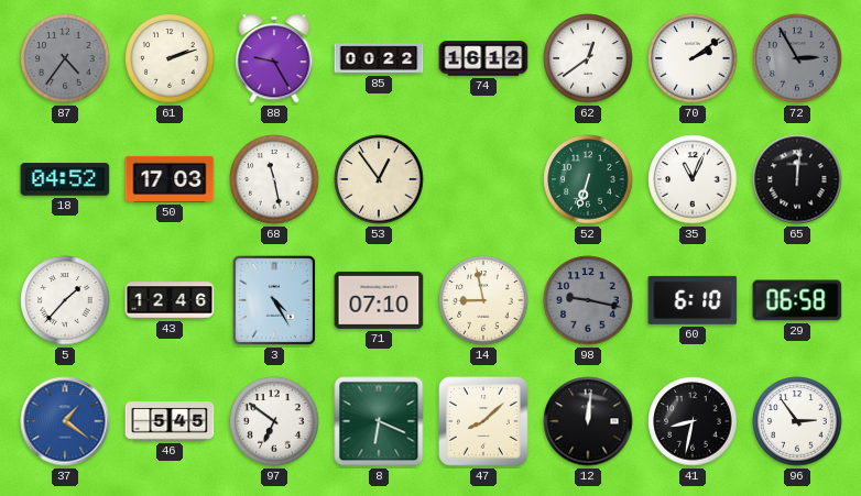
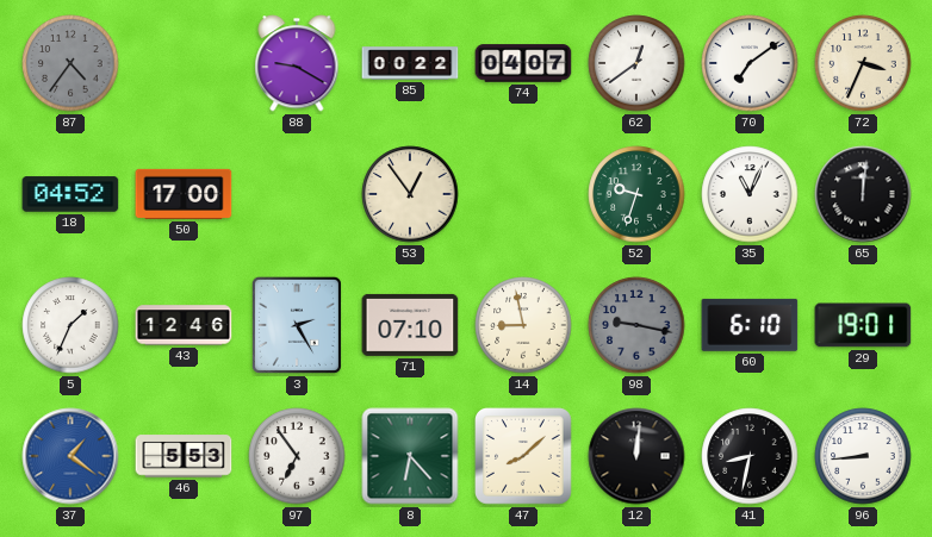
61: 2:12 -> none (170, 58)
88: 9:25 -> 9:20 (297, 63)
74: 16:12 -> 04:07 (523, 63)
70: 2:09 -> 7:09 (750, 63)
72: 2:55 -> 3:34 (863, 63)
72 dial: grey -> cream (863, 63)
50: 17:03 -> 17:00 (184, 194)
68: 11:28 -> none (274, 179)
52: 6:33 -> 9:33 (636, 194)
5: 1:37 -> 1:34 (70, 325)
3: 4:25 -> 2:25 (297, 325)
29: 06:58 -> 19:01 (863, 325)
46: 5:45 -> 5:53 (184, 456)
97: 6:51 -> 6:54 (297, 456)
8: 6:19 -> 6:23 (410, 456)
96: 2:54 -> 8:44 (863, 456)
